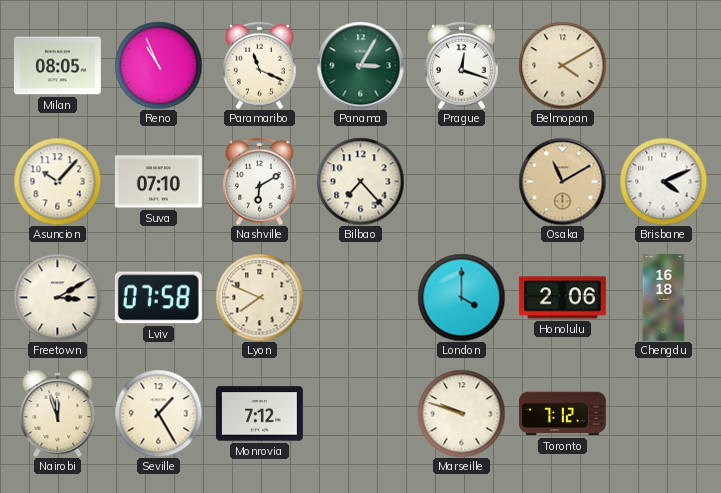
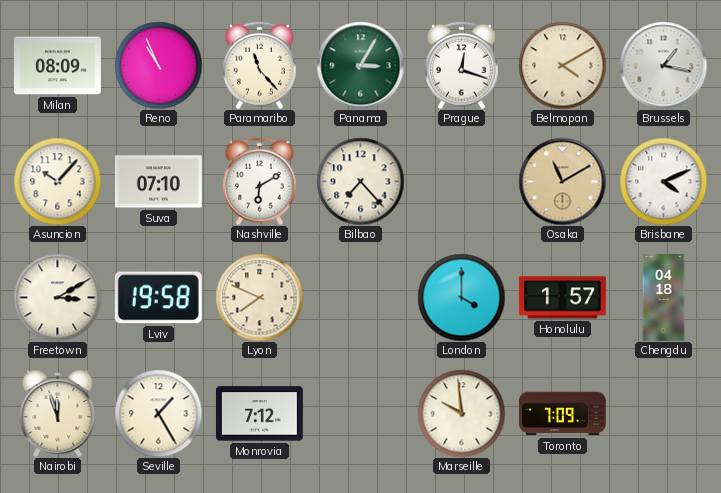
Milan: 08:05 -> 08:09 (57, 66)
Paramaribo: 11:19 -> 11:23 (260, 65)
Brussels: none -> 1:17 (663, 65)
Lviv: 07:58 -> 19:58 (158, 298)
Honolulu: 2:06 -> 1:57 (562, 298)
Chengdu: 16:18 -> 04:18 (664, 298)
Marseille: 9:48 -> 9:59 (461, 413)
Toronto: 7:12 -> 7:09 (562, 414)
